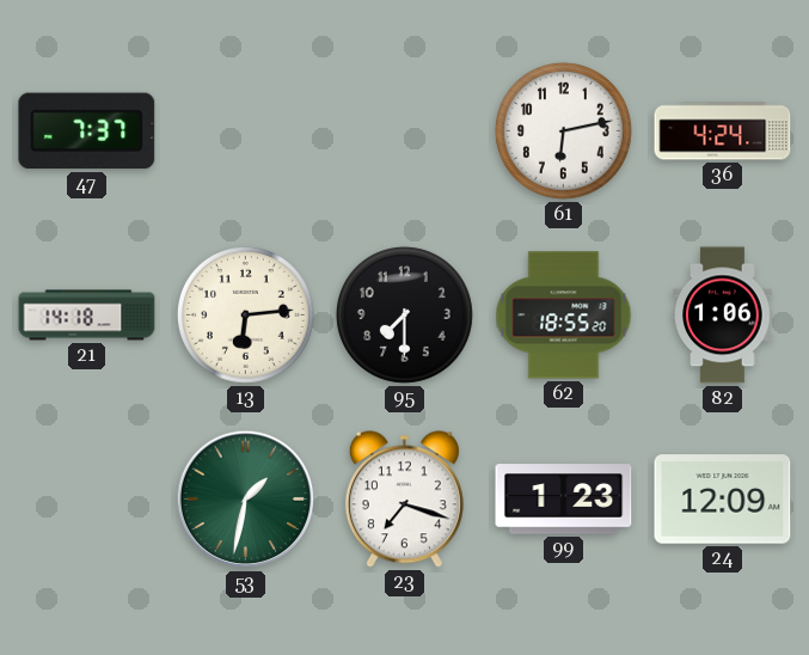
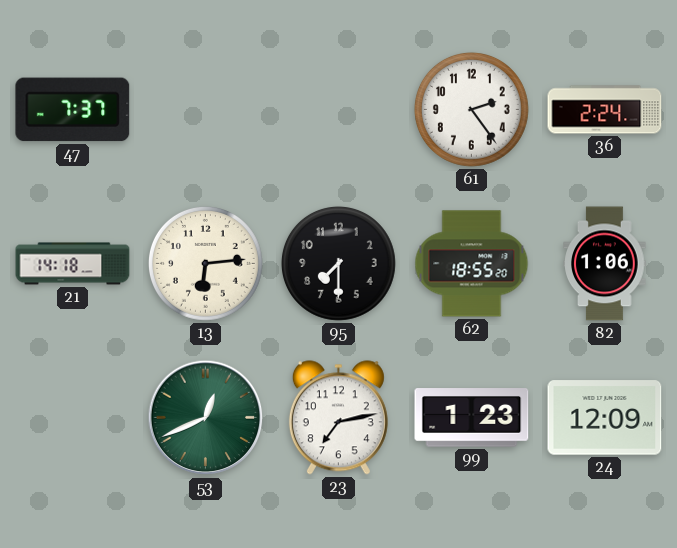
61: 6:13 -> 2:24 (471, 109)
36: 4:24 -> 2:24 (605, 110)
53: 1:32 -> 12:41 (206, 418)
23: 7:18 -> 7:13 (338, 418)
